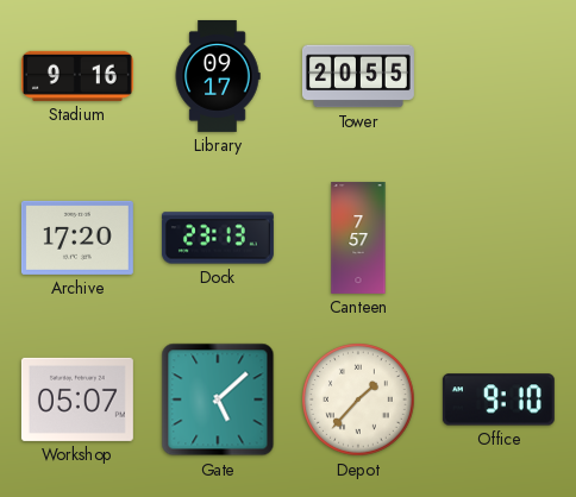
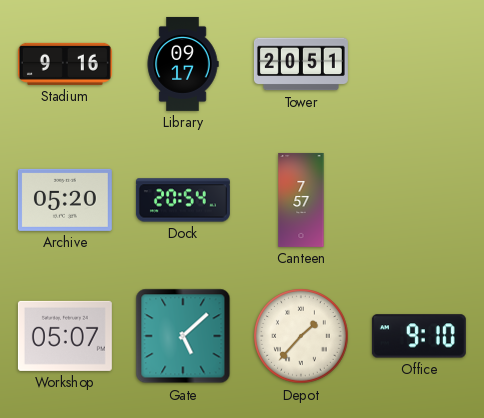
Tower: 20:55 -> 20:51 (301, 64)
Archive: 17:20 -> 05:20 (65, 200)
Dock: 23:13 -> 20:54 (183, 200)
